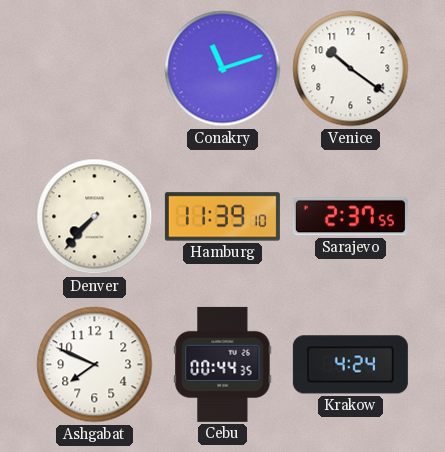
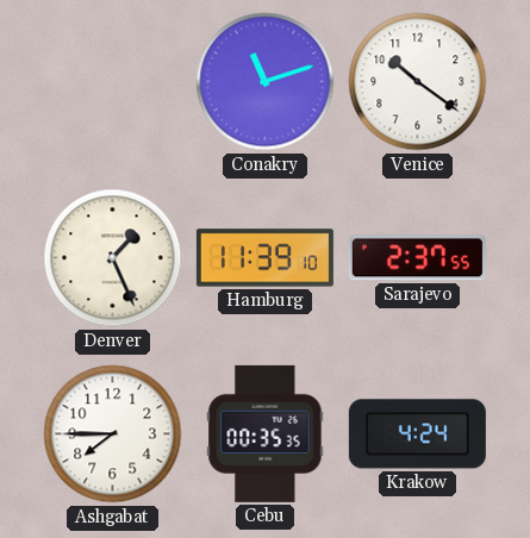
Denver: 7:37 -> 1:26 (113, 258)
Ashgabat: 7:49 -> 7:45 (113, 434)
Cebu: 00:44 -> 00:35 (266, 433)
